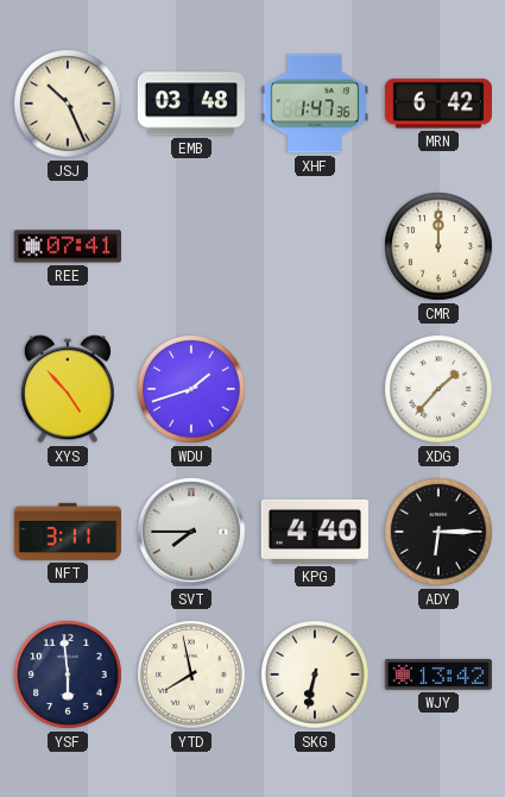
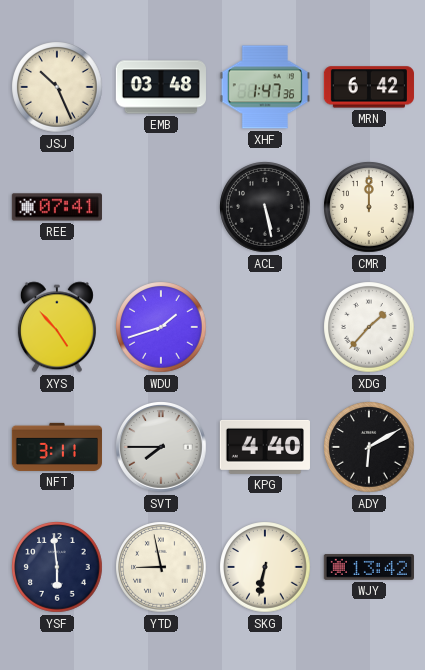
ACL: none -> 5:28 (265, 207)
ADY: 6:15 -> 6:10 (369, 447)
YTD: 7:58 -> 8:58 (161, 567)
